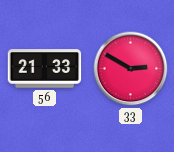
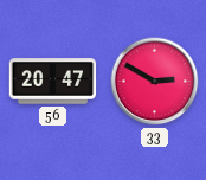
56: 21:33 -> 20:47 (53, 82)
